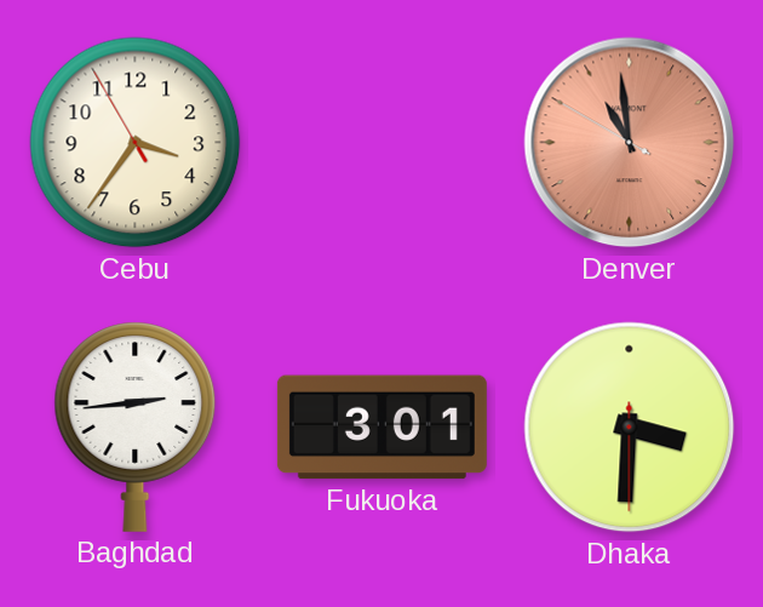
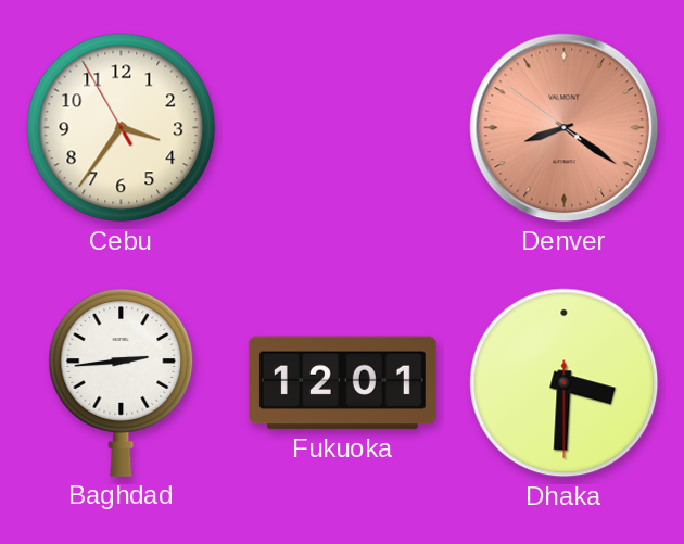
Denver: 10:58 -> 8:20 (565, 128)
Fukuoka: 3:01 -> 12:01 (342, 383)
